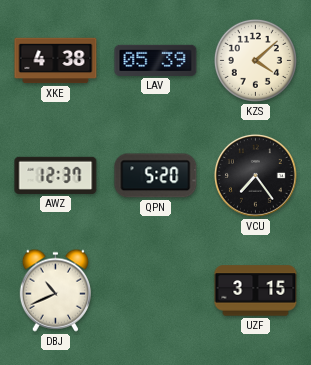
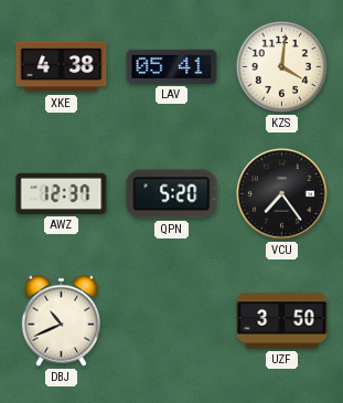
LAV: 05:39 -> 05:41 (172, 66)
KZS: 4:08 -> 4:01 (281, 66)
UZF: 3:15 -> 3:50 (282, 321)
